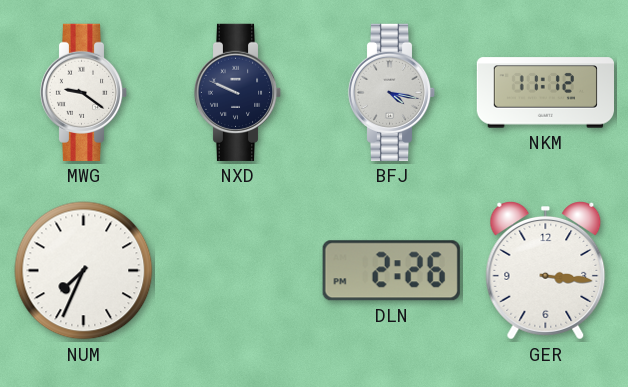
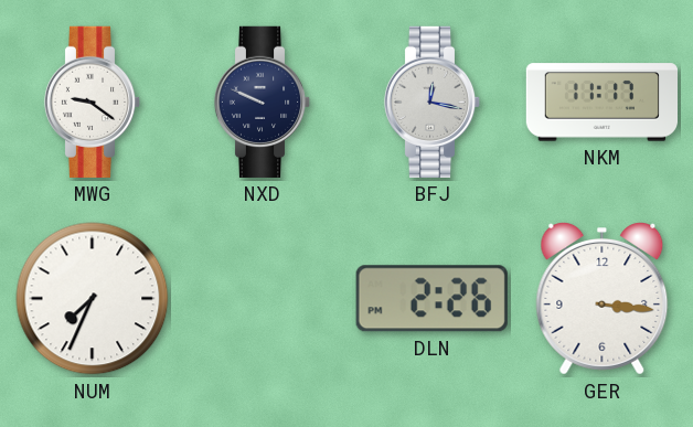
BFJ: 4:17 -> 12:17 (433, 102)
NKM: 11:12 -> 11:17 (601, 103)
